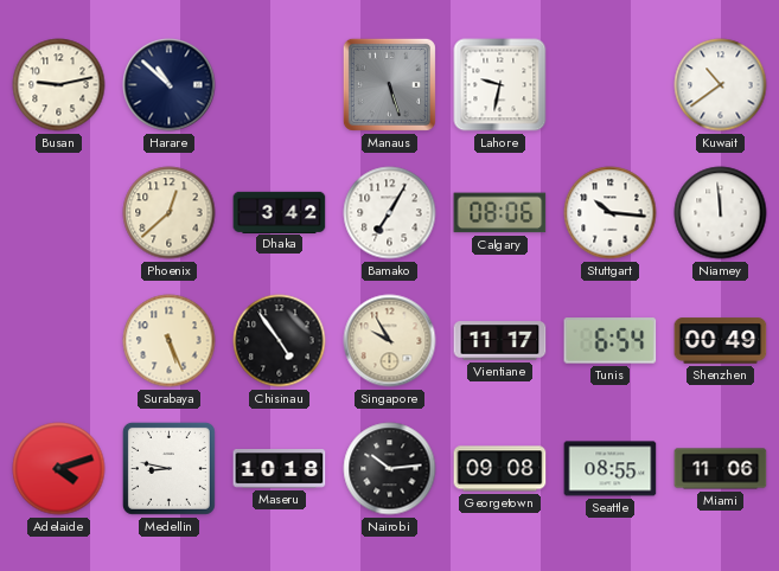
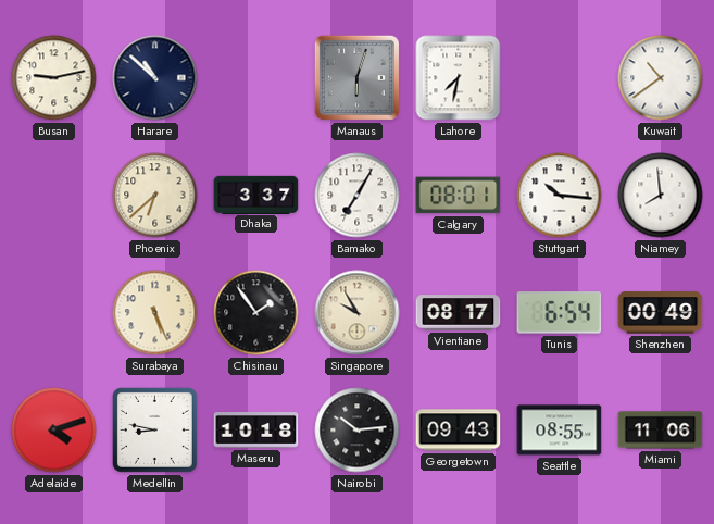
Manaus: 5:27 -> 6:03 (356, 77)
Lahore: 9:32 -> 7:32 (459, 78)
Phoenix: 12:38 -> 6:38 (155, 196)
Dhaka: 3:42 -> 3:37 (256, 195)
Calgary: 08:06 -> 08:01 (459, 196)
Niamey: 11:59 -> 7:59 (661, 196)
Chisinau: 4:54 -> 1:54 (256, 313)
Vientiane: 11:17 -> 08:17 (459, 313)
Georgetown: 09:08 -> 09:43 (459, 431)
